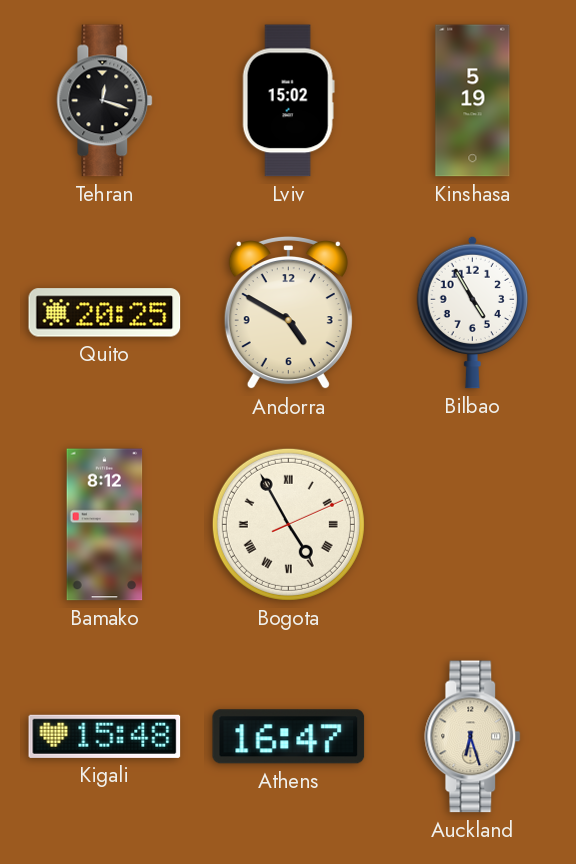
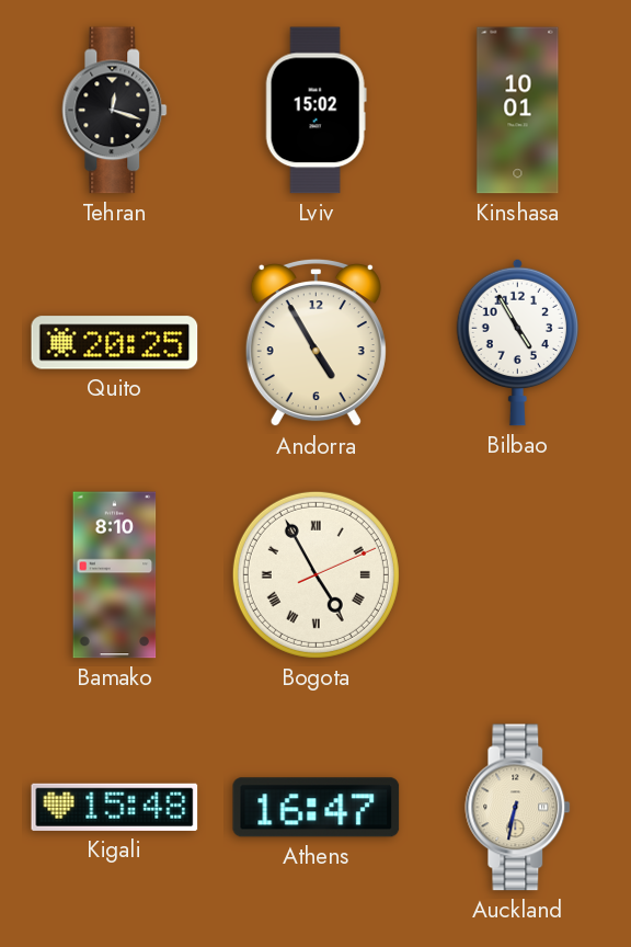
Kinshasa: 5:19 -> 10:01 (518, 111)
Andorra: 4:50 -> 4:55 (315, 344)
Bamako: 8:12 -> 8:10 (115, 575)
Auckland: 6:27 -> 6:32 (518, 808)
